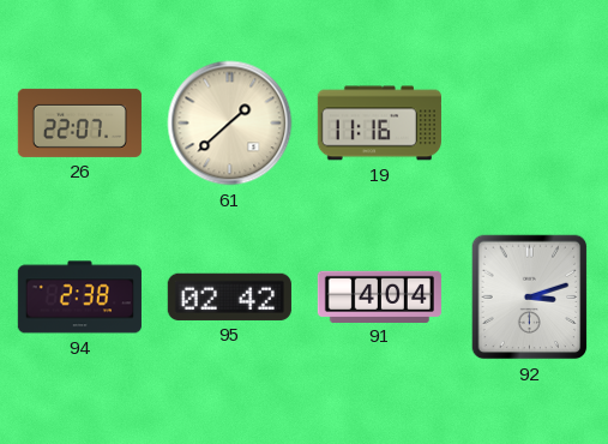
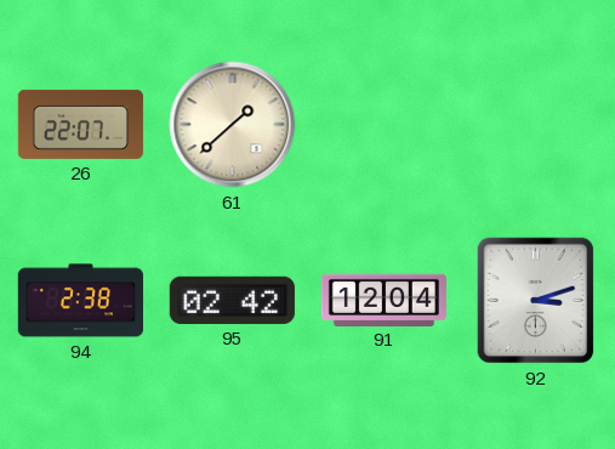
19: 11:16 -> none (379, 124)
91: 4:04 -> 12:04 (383, 300)
